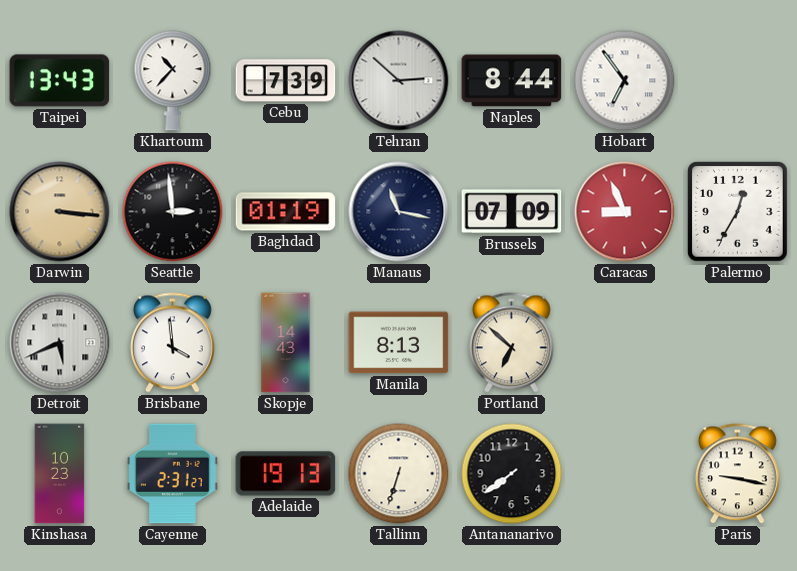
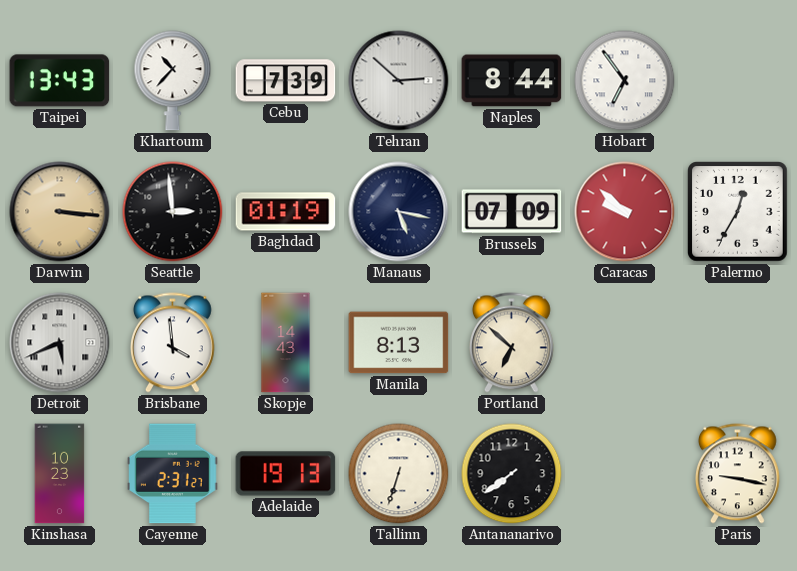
Manaus: 11:17 -> 5:17 (399, 212)
Caracas: 8:56 -> 9:52 (625, 212)
